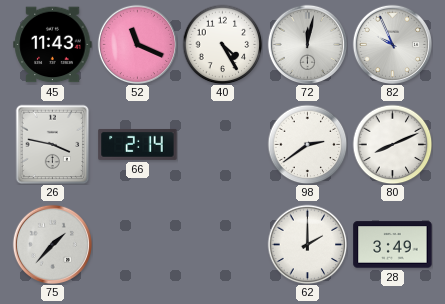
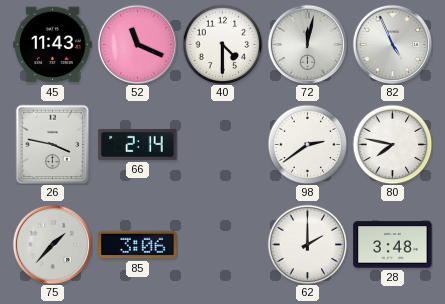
40: 4:25 -> 4:30 (222, 44)
82: 9:56 -> 4:56 (392, 44)
80: 8:11 -> 7:47 (392, 144)
85: none -> 3:06 (138, 245)
28: 3:49 -> 3:48 (393, 245)
